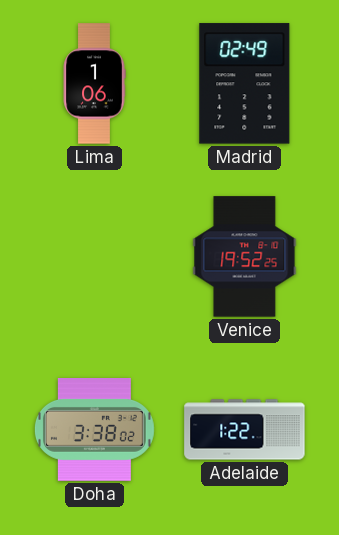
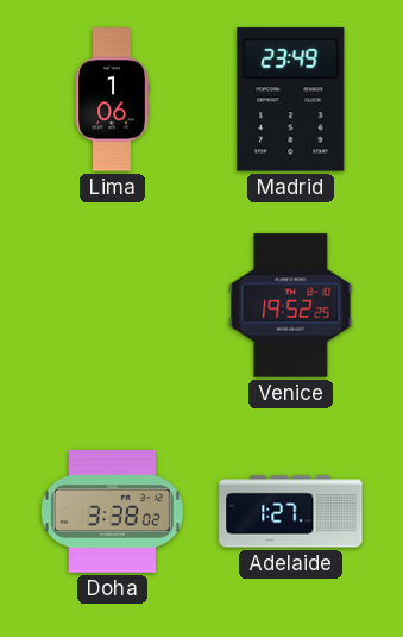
Madrid: 02:49 -> 23:49 (291, 100)
Adelaide: 1:22 -> 1:27 (291, 512)
